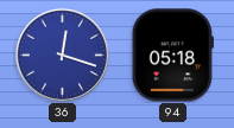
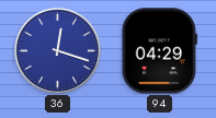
94: 05:18 -> 04:29 (159, 51)
